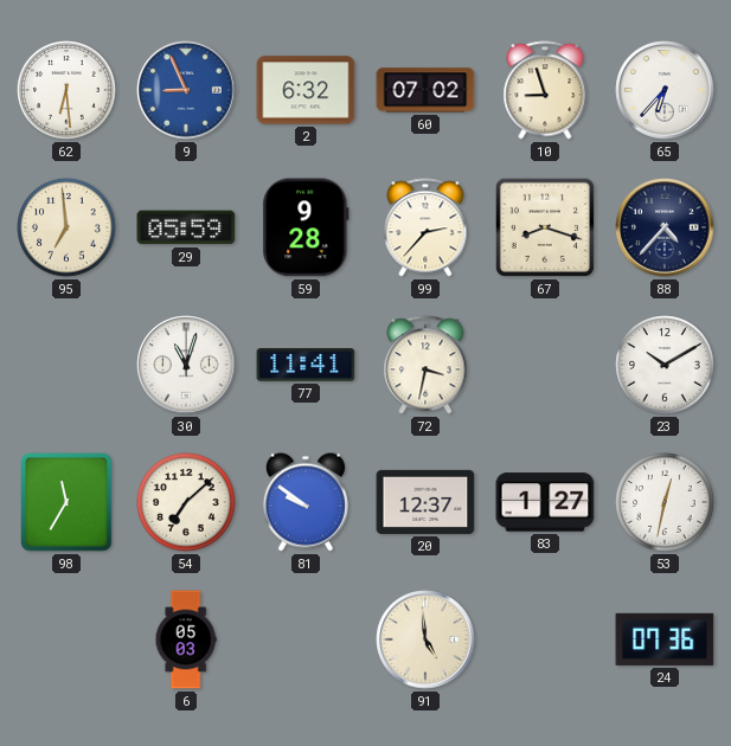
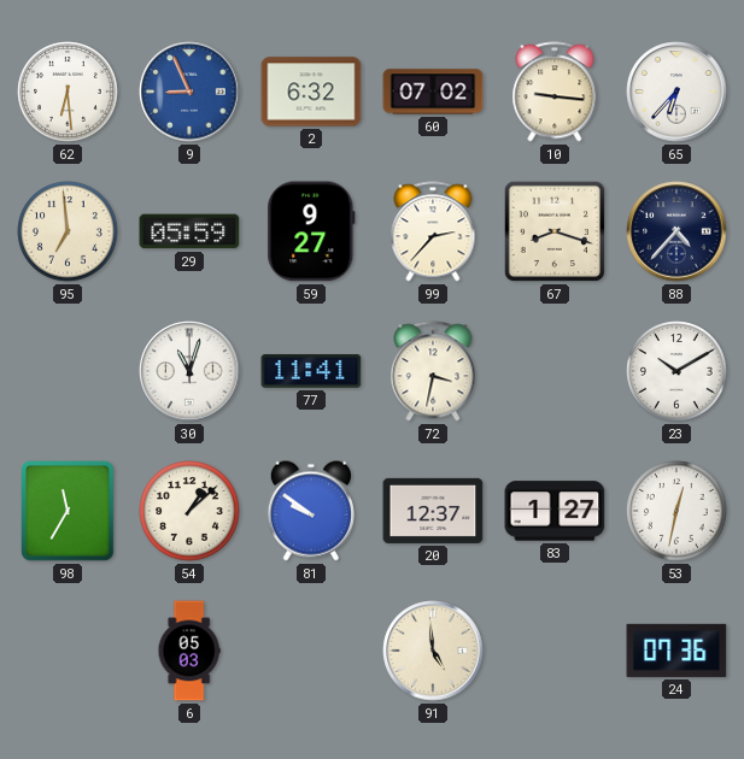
10: 8:57 -> 9:16 (555, 92)
59: 9:28 -> 9:27 (311, 231)
54: 7:08 -> 1:08 (189, 511)
